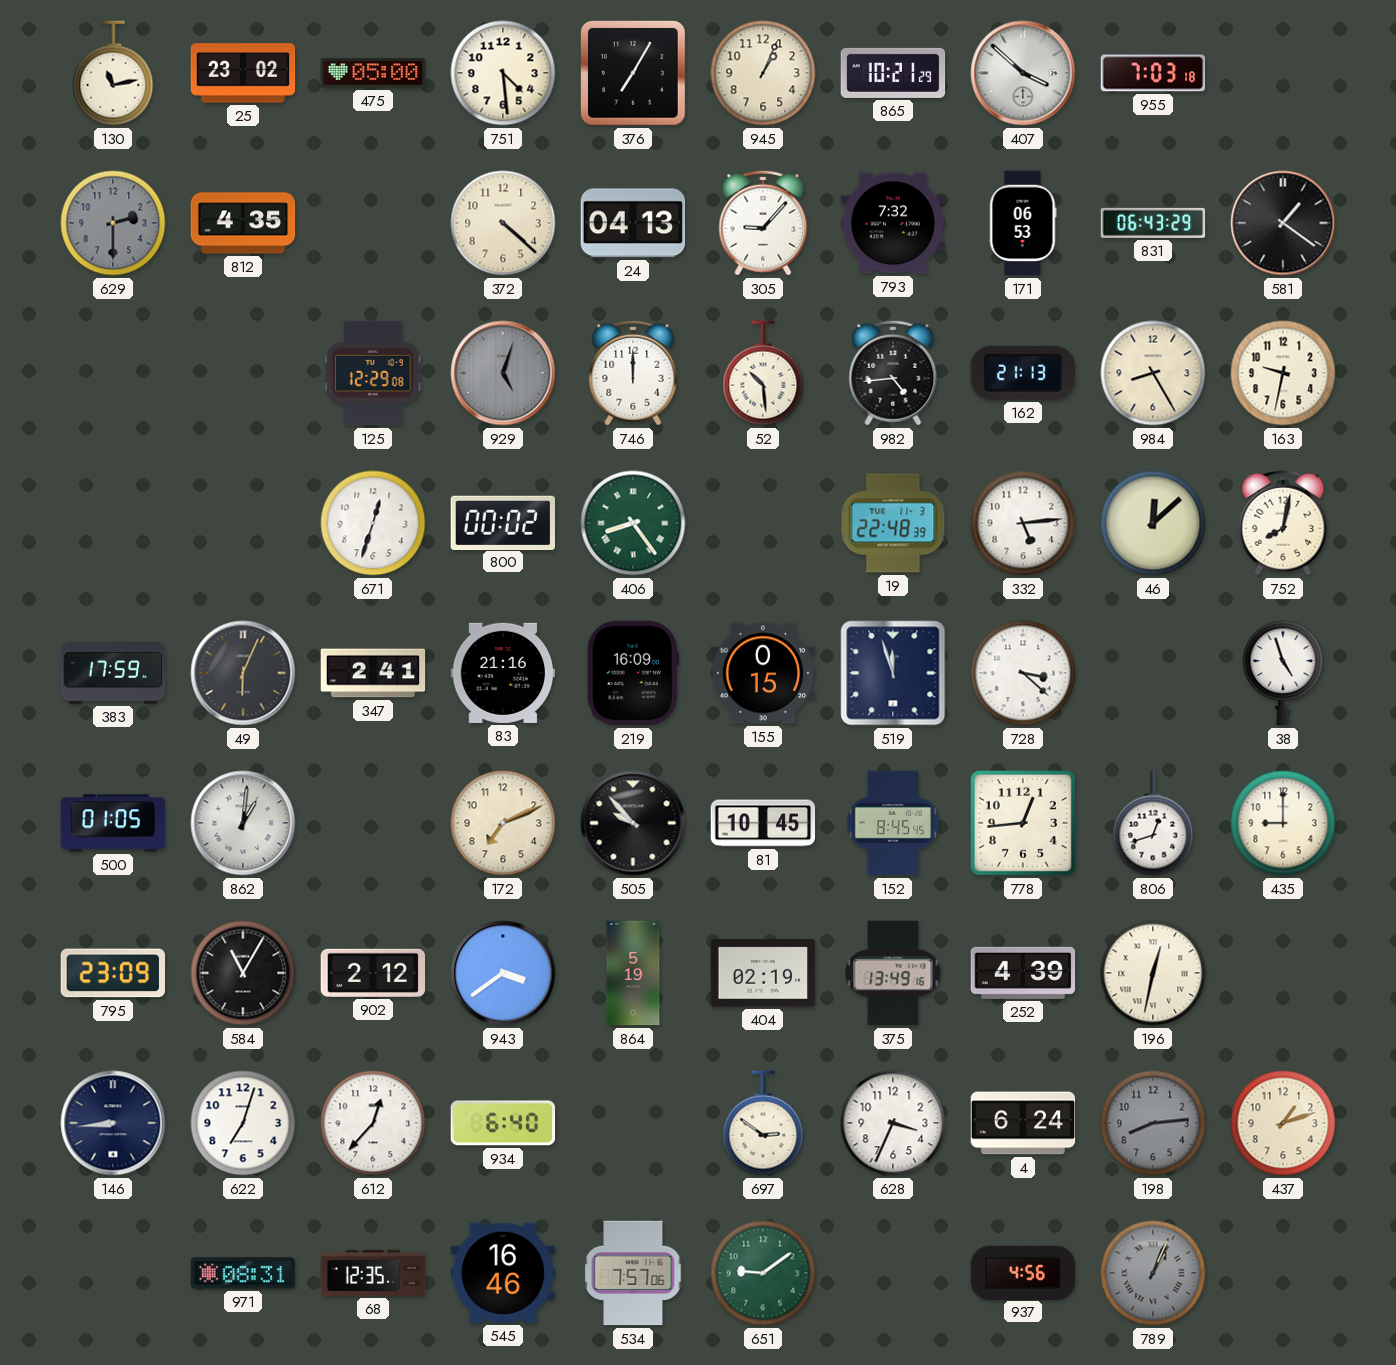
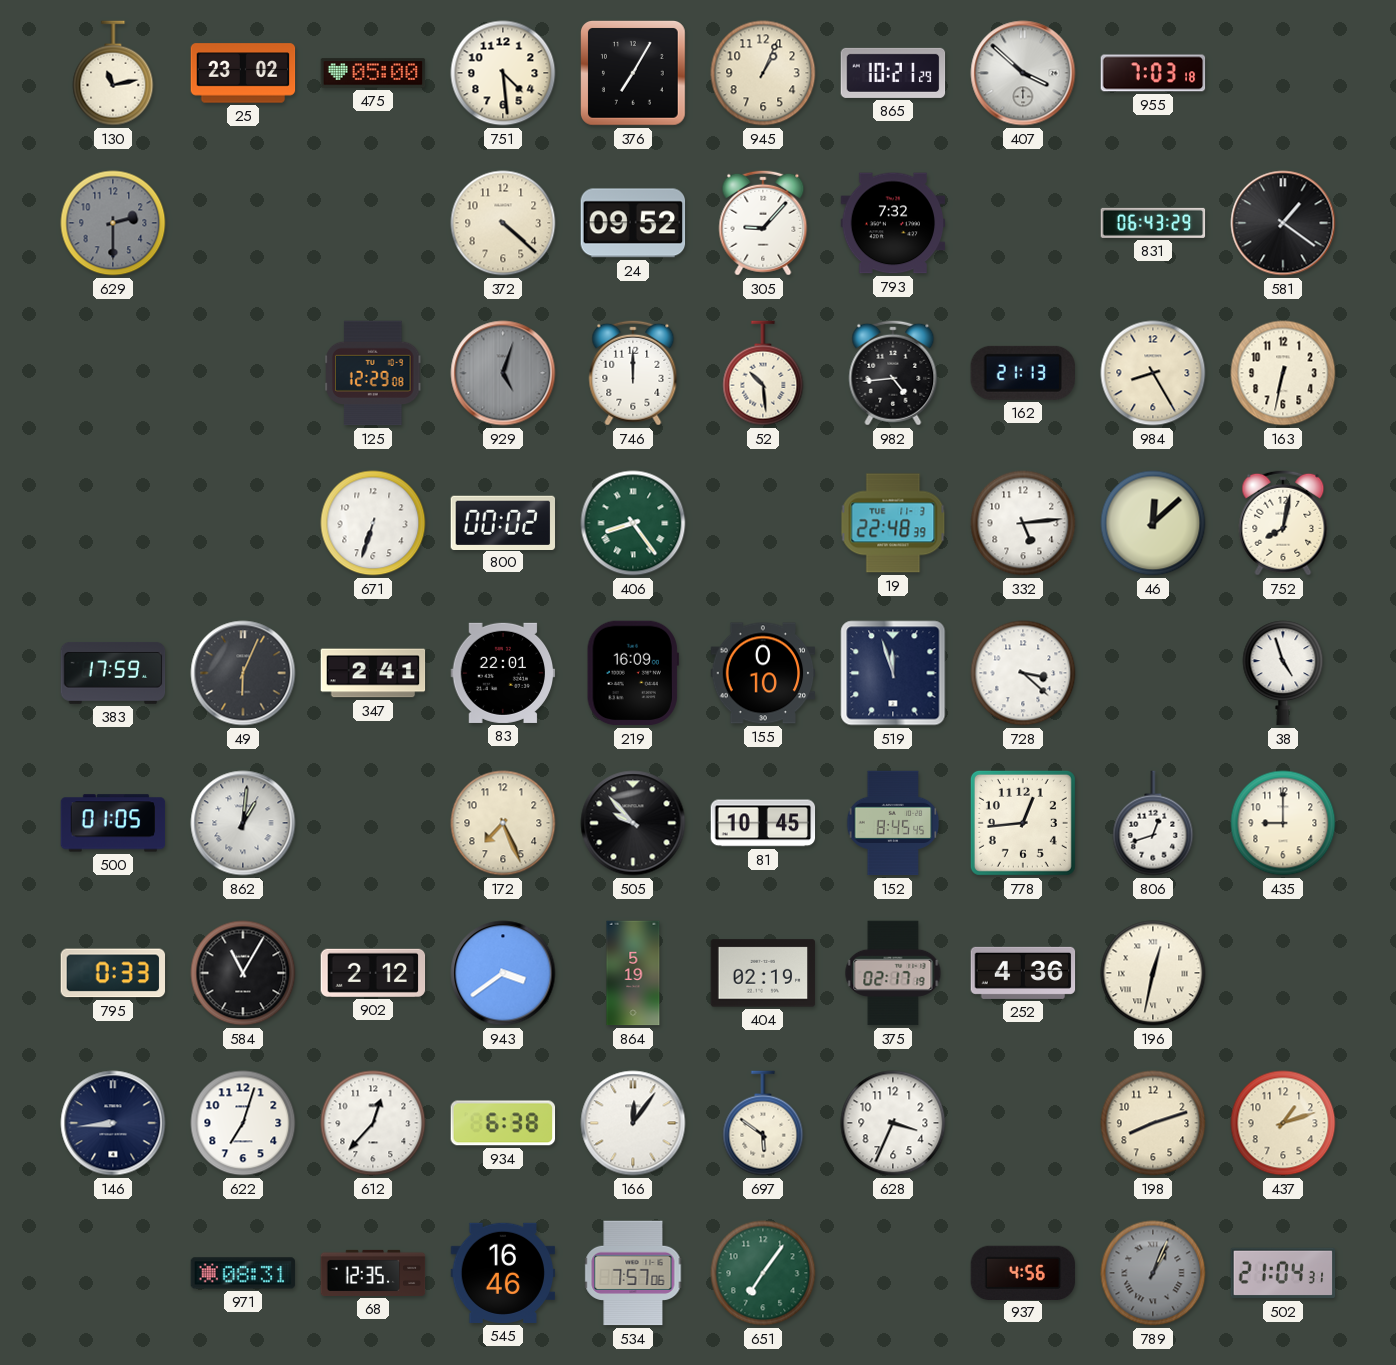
812: 4:35 -> none (243, 223)
24: 04:13 -> 09:52 (633, 223)
171: 06:53 -> none (1023, 223)
163: 9:32 -> 6:32 (1283, 373)
671: 12:33 -> 6:33 (373, 523)
83: 21:16 -> 22:01 (503, 673)
155: 0:15 -> 0:10 (763, 673)
172: 7:11 -> 7:26 (503, 823)
795: 23:09 -> 0:33 (113, 973)
375: 13:49 -> 02:17 (893, 973)
252: 4:39 -> 4:36 (1023, 973)
934: 6:40 -> 6:38 (503, 1123)
166: none -> 12:06 (633, 1123)
697: 2:51 -> 5:51 (763, 1123)
4: 6:24 -> none (1023, 1123)
198: 8:14 -> 8:12 (1153, 1123)
198 dial: grey -> cream (1153, 1123)
651: 9:09 -> 7:06 (763, 1273)
502: none -> 21:04 (1283, 1273)
